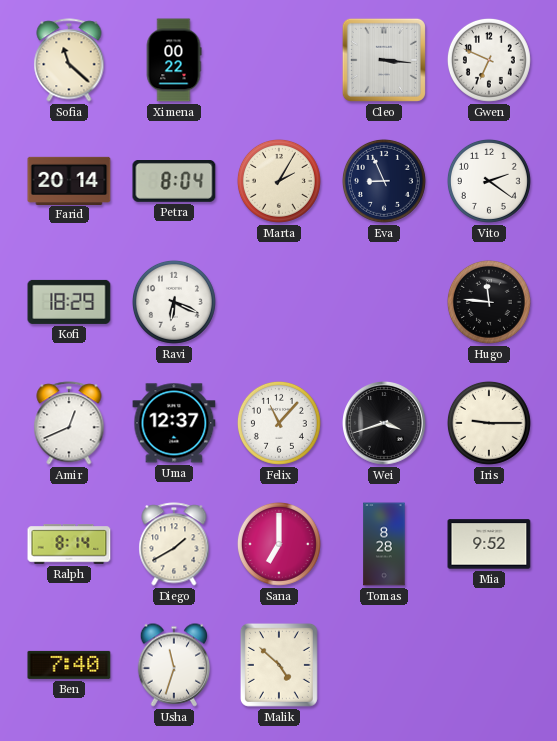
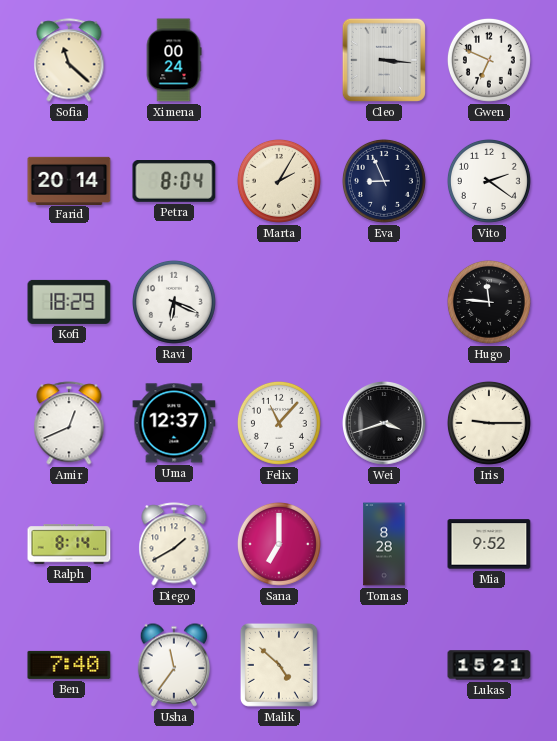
Ximena: 00:22 -> 00:24 (174, 60)
Usha: 11:33 -> 11:36 (174, 665)
Lukas: none -> 15:21 (489, 665)
